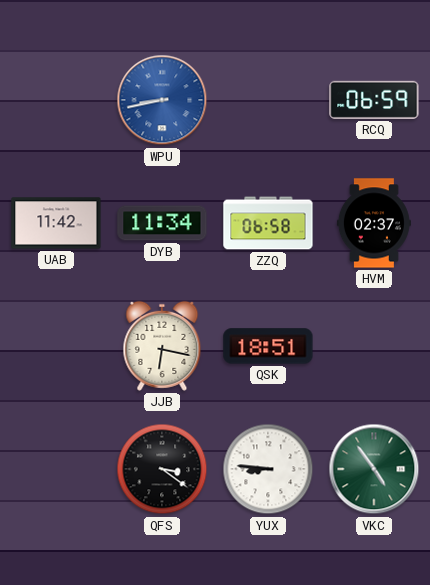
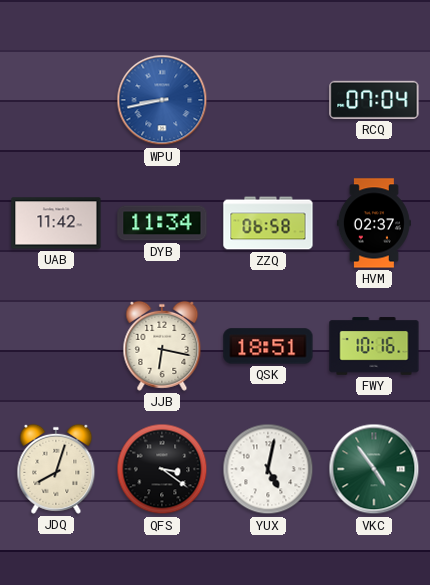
RCQ: 06:59 -> 07:04 (374, 100)
FWY: none -> 10:16 (374, 346)
JDQ: none -> 8:03 (56, 469)
YUX: 8:46 -> 5:02 (268, 469)
